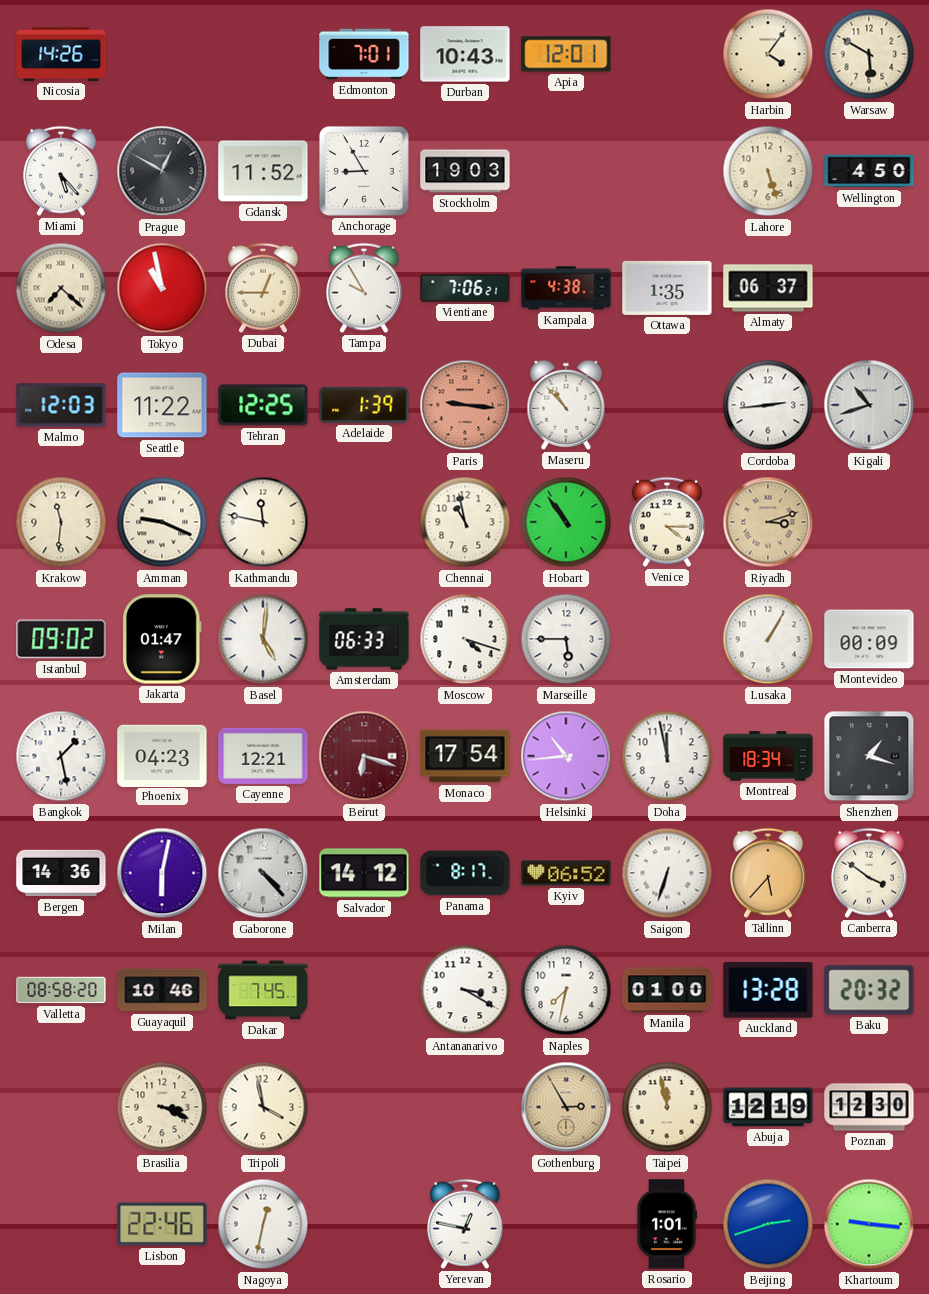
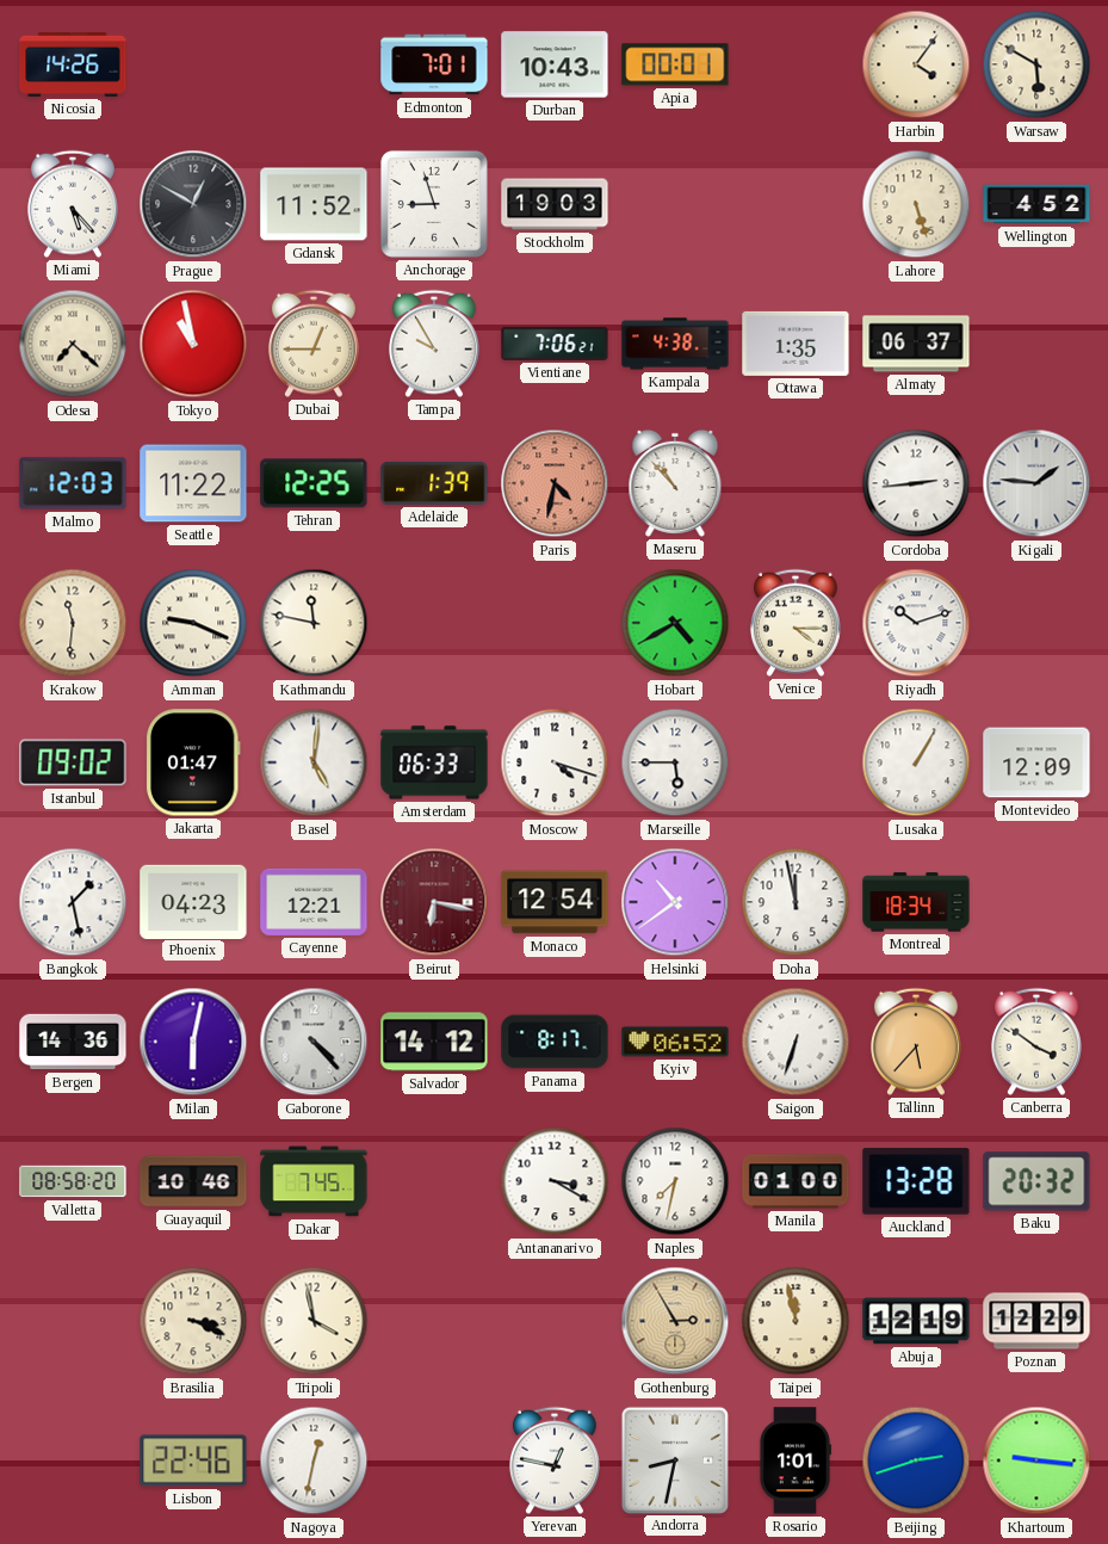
Apia: 12:01 -> 00:01 (675, 64)
Anchorage: 8:55 -> 8:57 (434, 204)
Wellington: 4:50 -> 4:52 (1036, 204)
Paris: 9:16 -> 4:32 (555, 483)
Kigali: 10:42 -> 1:46 (1036, 483)
Chennai: 10:58 -> none (465, 522)
Hobart: 10:54 -> 4:40 (675, 623)
Riyadh: 3:12 -> 10:12 (916, 623)
Riyadh dial: champagne -> white (916, 623)
Montevideo: 00:09 -> 12:09 (1036, 762)
Beirut: 6:18 -> 6:17 (434, 902)
Monaco: 17:54 -> 12:54 (555, 902)
Helsinki: 10:44 -> 10:39 (675, 902)
Shenzhen: 1:18 -> none (869, 756)
Poznan: 12:30 -> 12:29 (1036, 1321)
Andorra: none -> 8:32 (674, 1459)
